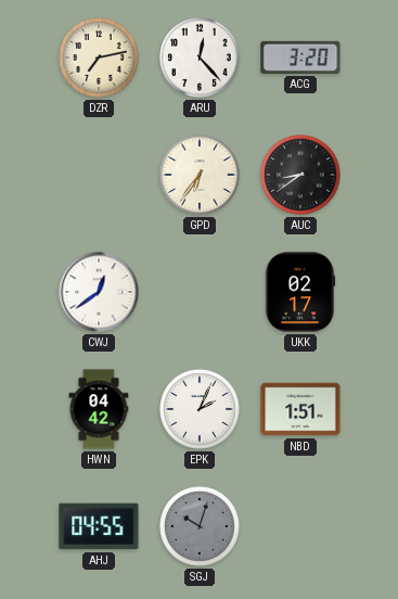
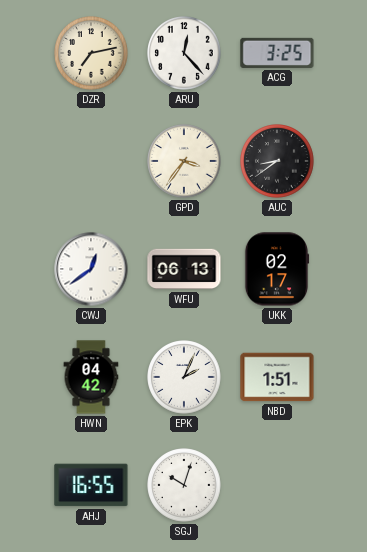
ACG: 3:20 -> 3:25 (277, 53)
GPD: 6:36 -> 3:36 (184, 161)
WFU: none -> 06:13 (184, 269)
AHJ: 04:55 -> 16:55 (91, 485)
SGJ dial: grey -> white (184, 485)
